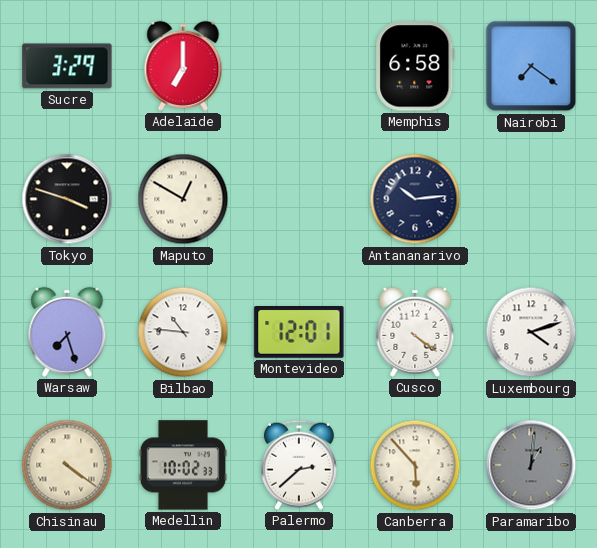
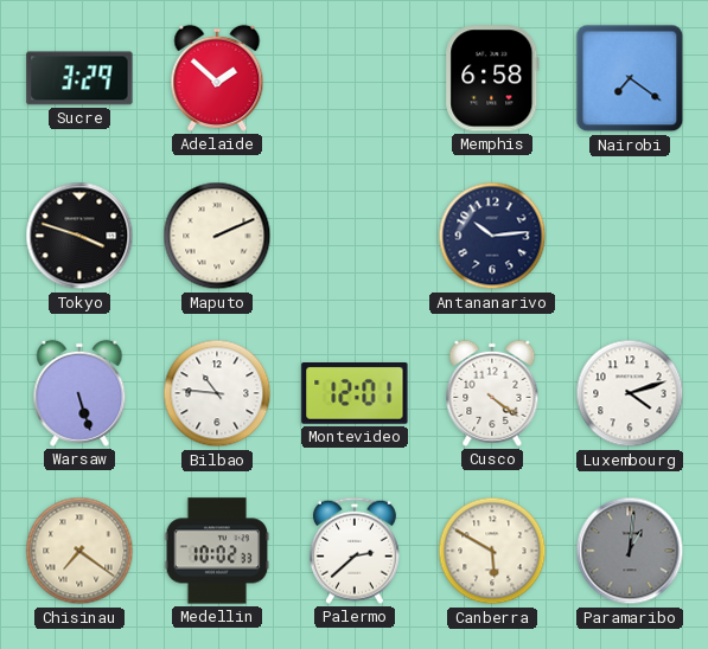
Adelaide: 7:00 -> 1:52 (217, 78)
Maputo: 12:50 -> 2:11 (217, 236)
Warsaw: 7:27 -> 5:27 (79, 393)
Chisinau: 4:21 -> 7:21 (79, 551)
Canberra: 5:53 -> 5:50 (492, 551)
